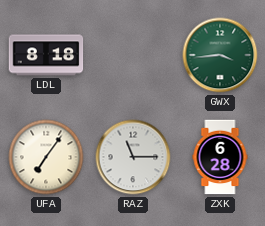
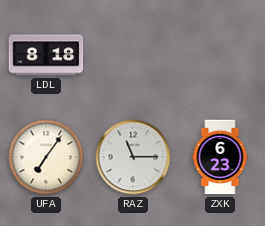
GWX: 3:44 -> none (220, 55)
ZXK: 6:28 -> 6:23 (220, 157)
